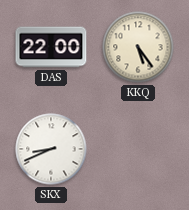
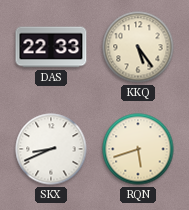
DAS: 22:00 -> 22:33 (51, 47)
RQN: none -> 5:42 (138, 149)
